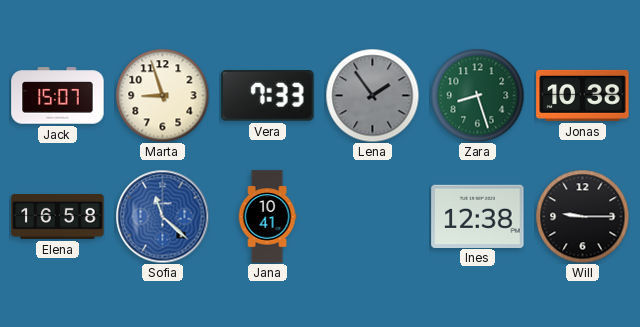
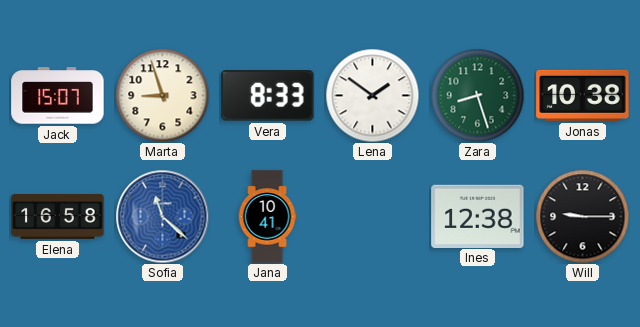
Vera: 7:33 -> 8:33 (268, 96)
Lena: 1:54 -> 1:51 (372, 95)
Lena dial: grey -> white (372, 95)
